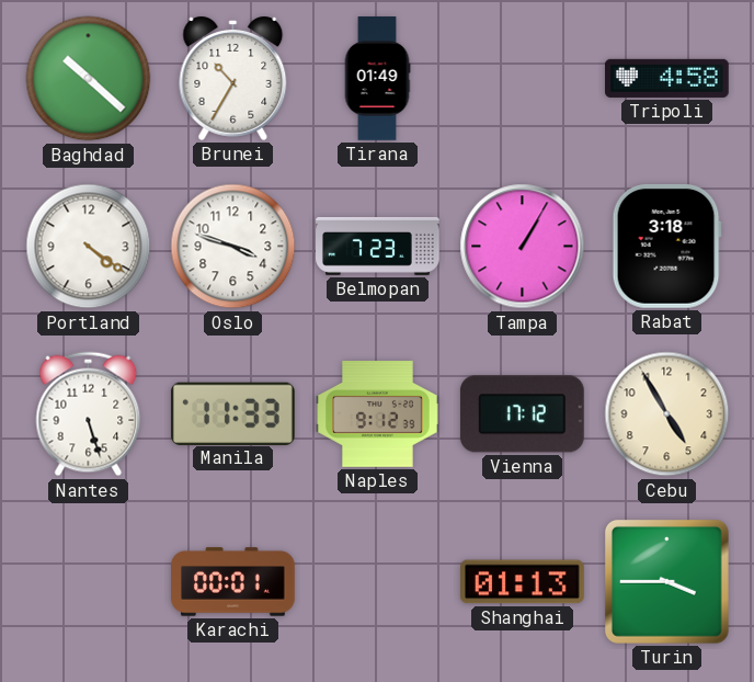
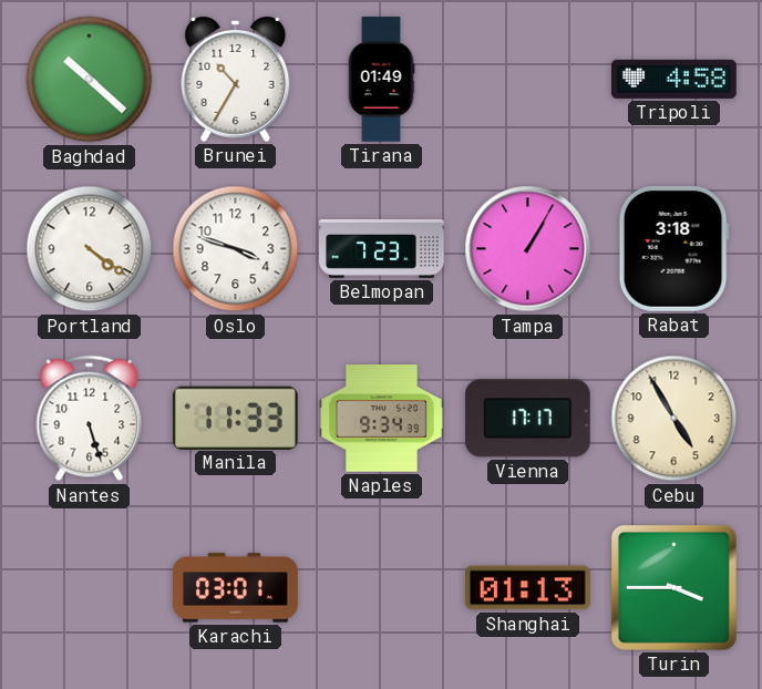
Naples: 9:12 -> 9:34 (382, 419)
Vienna: 17:12 -> 17:17 (527, 419)
Karachi: 00:01 -> 03:01 (236, 588)
